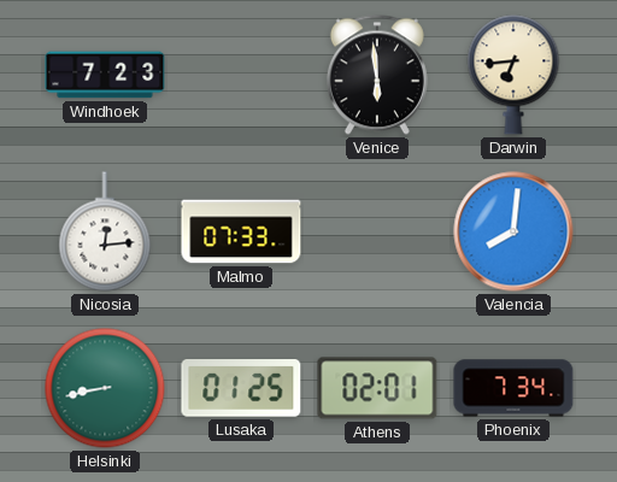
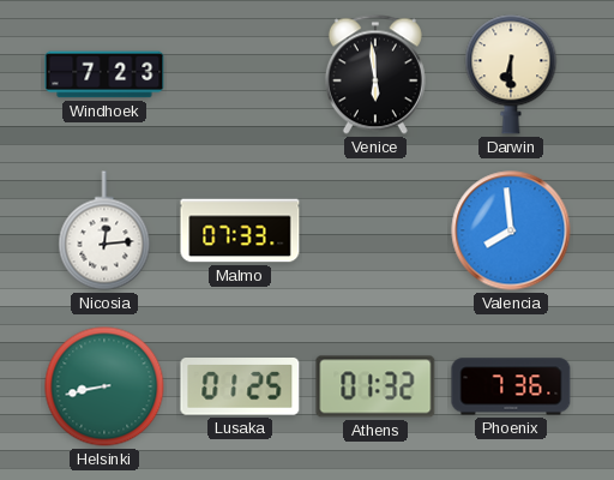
Darwin: 6:44 -> 6:30 (511, 74)
Valencia: 8:01 -> 7:59 (511, 230)
Athens: 02:01 -> 01:32 (375, 386)
Phoenix: 7:34 -> 7:36 (511, 386)
